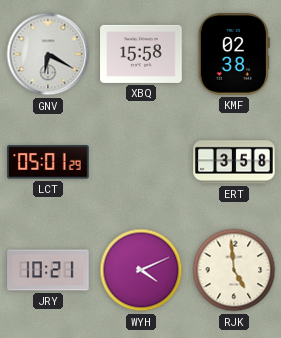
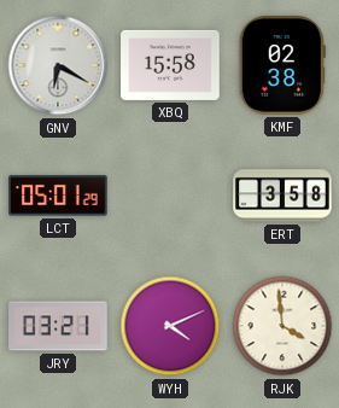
JRY: 10:21 -> 03:21 (58, 326)
RJK: 4:59 -> 3:59 (282, 326)
